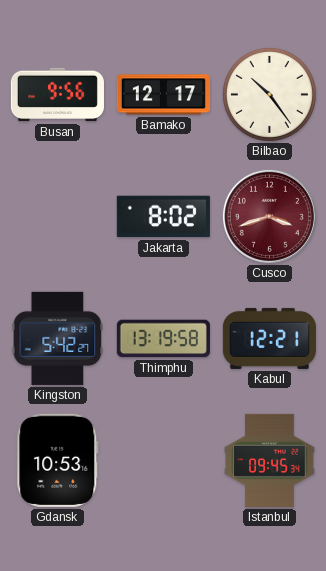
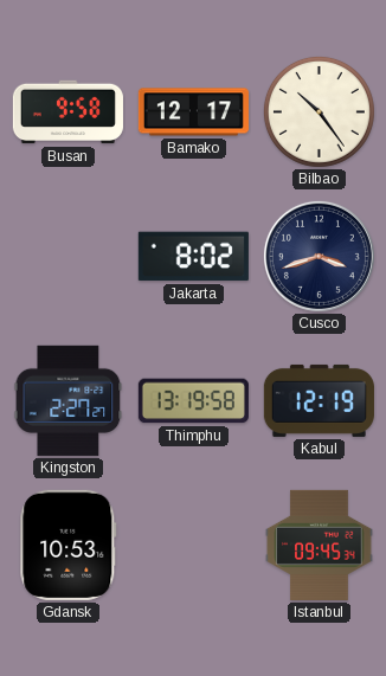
Busan: 9:56 -> 9:58 (67, 112)
Cusco dial: burgundy -> navy (319, 256)
Kingston: 5:42 -> 2:27 (69, 400)
Kabul: 12:21 -> 12:19 (319, 400)
